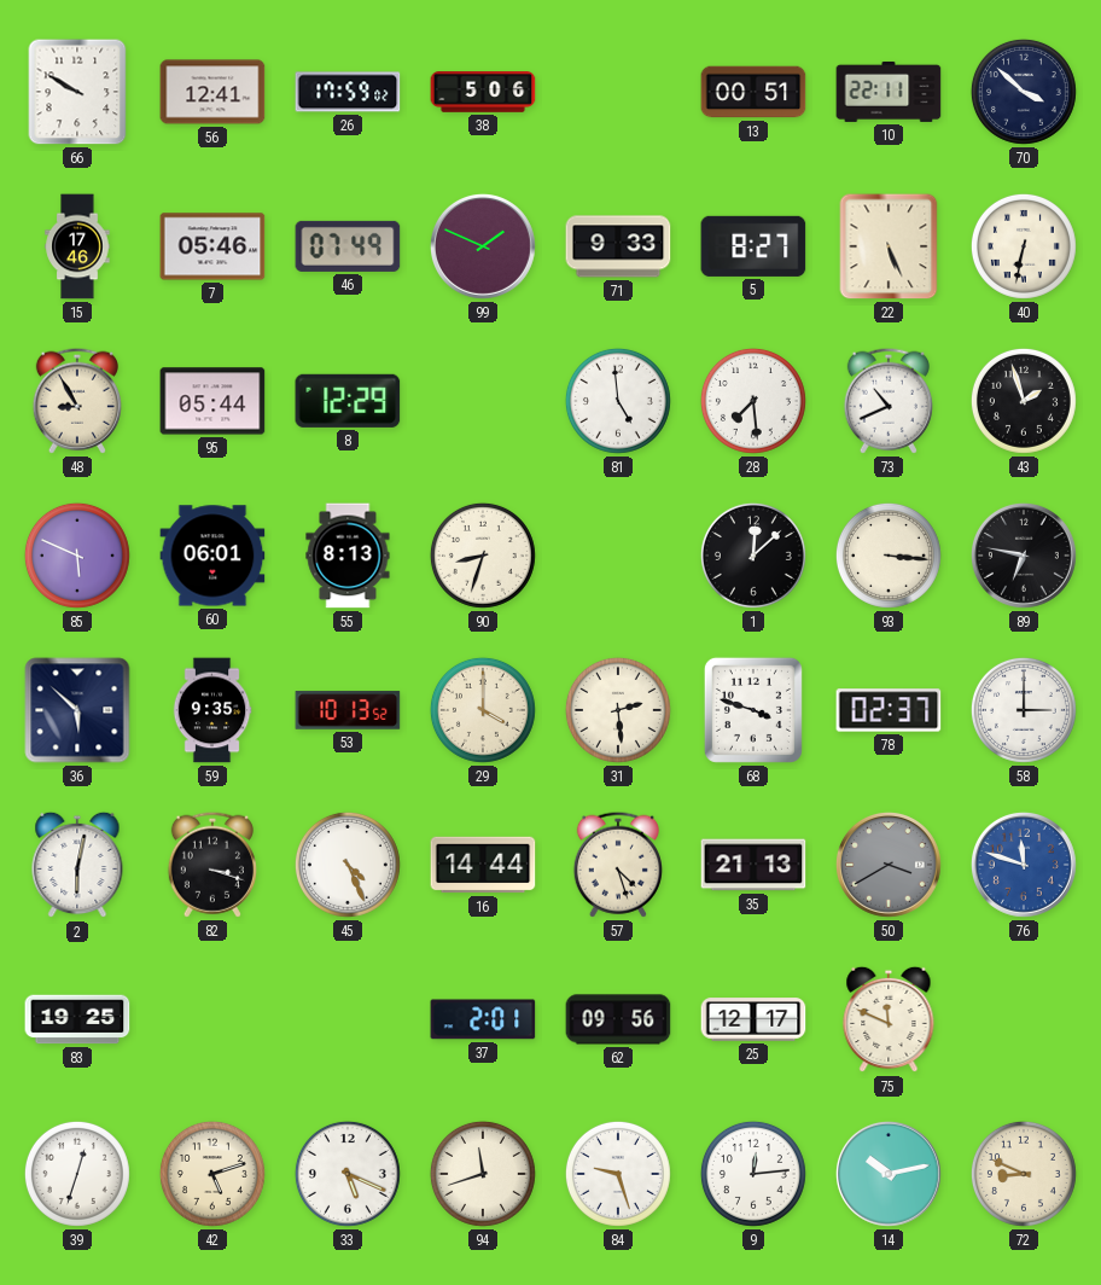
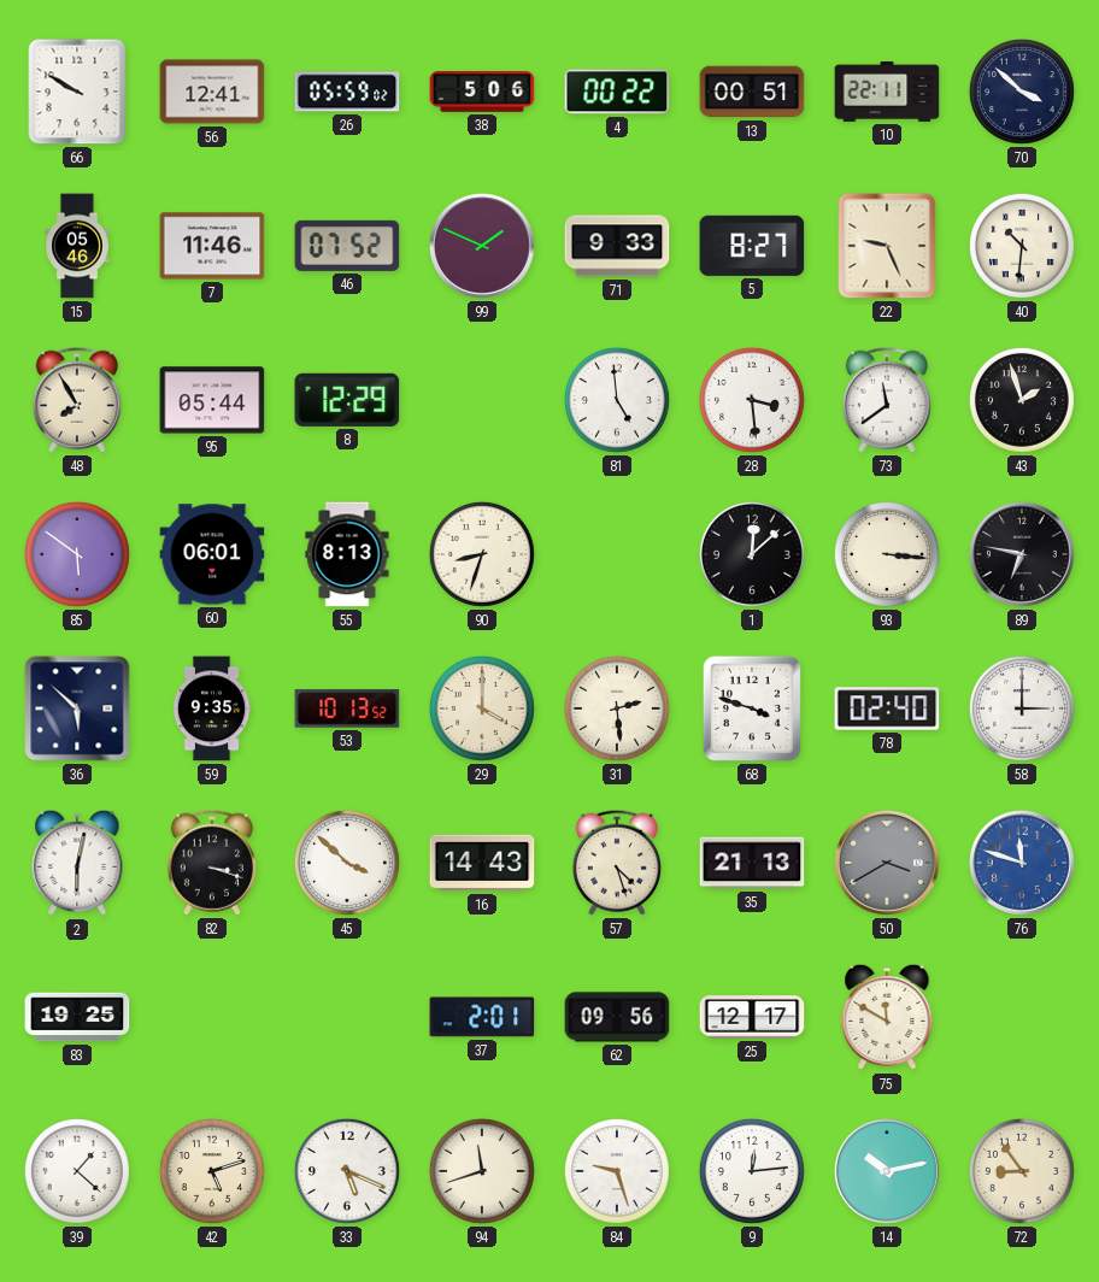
26: 17:59 -> 05:59 (347, 92)
4: none -> 00:22 (617, 92)
15: 17:46 -> 05:46 (77, 246)
7: 05:46 -> 11:46 (212, 246)
46: 07:49 -> 07:52 (347, 246)
22: 5:26 -> 9:26 (887, 246)
40: 6:32 -> 10:31 (1022, 246)
48: 8:55 -> 7:55 (77, 400)
28: 7:29 -> 3:29 (752, 400)
73: 10:41 -> 11:39 (887, 400)
85: 5:49 -> 5:51 (77, 554)
78: 02:37 -> 02:40 (887, 708)
45: 4:26 -> 3:52 (347, 863)
16: 14:44 -> 14:43 (482, 863)
75: 11:49 -> 11:50 (887, 1017)
39: 12:33 -> 1:22 (77, 1171)
72: 8:49 -> 8:54 (1022, 1171)
